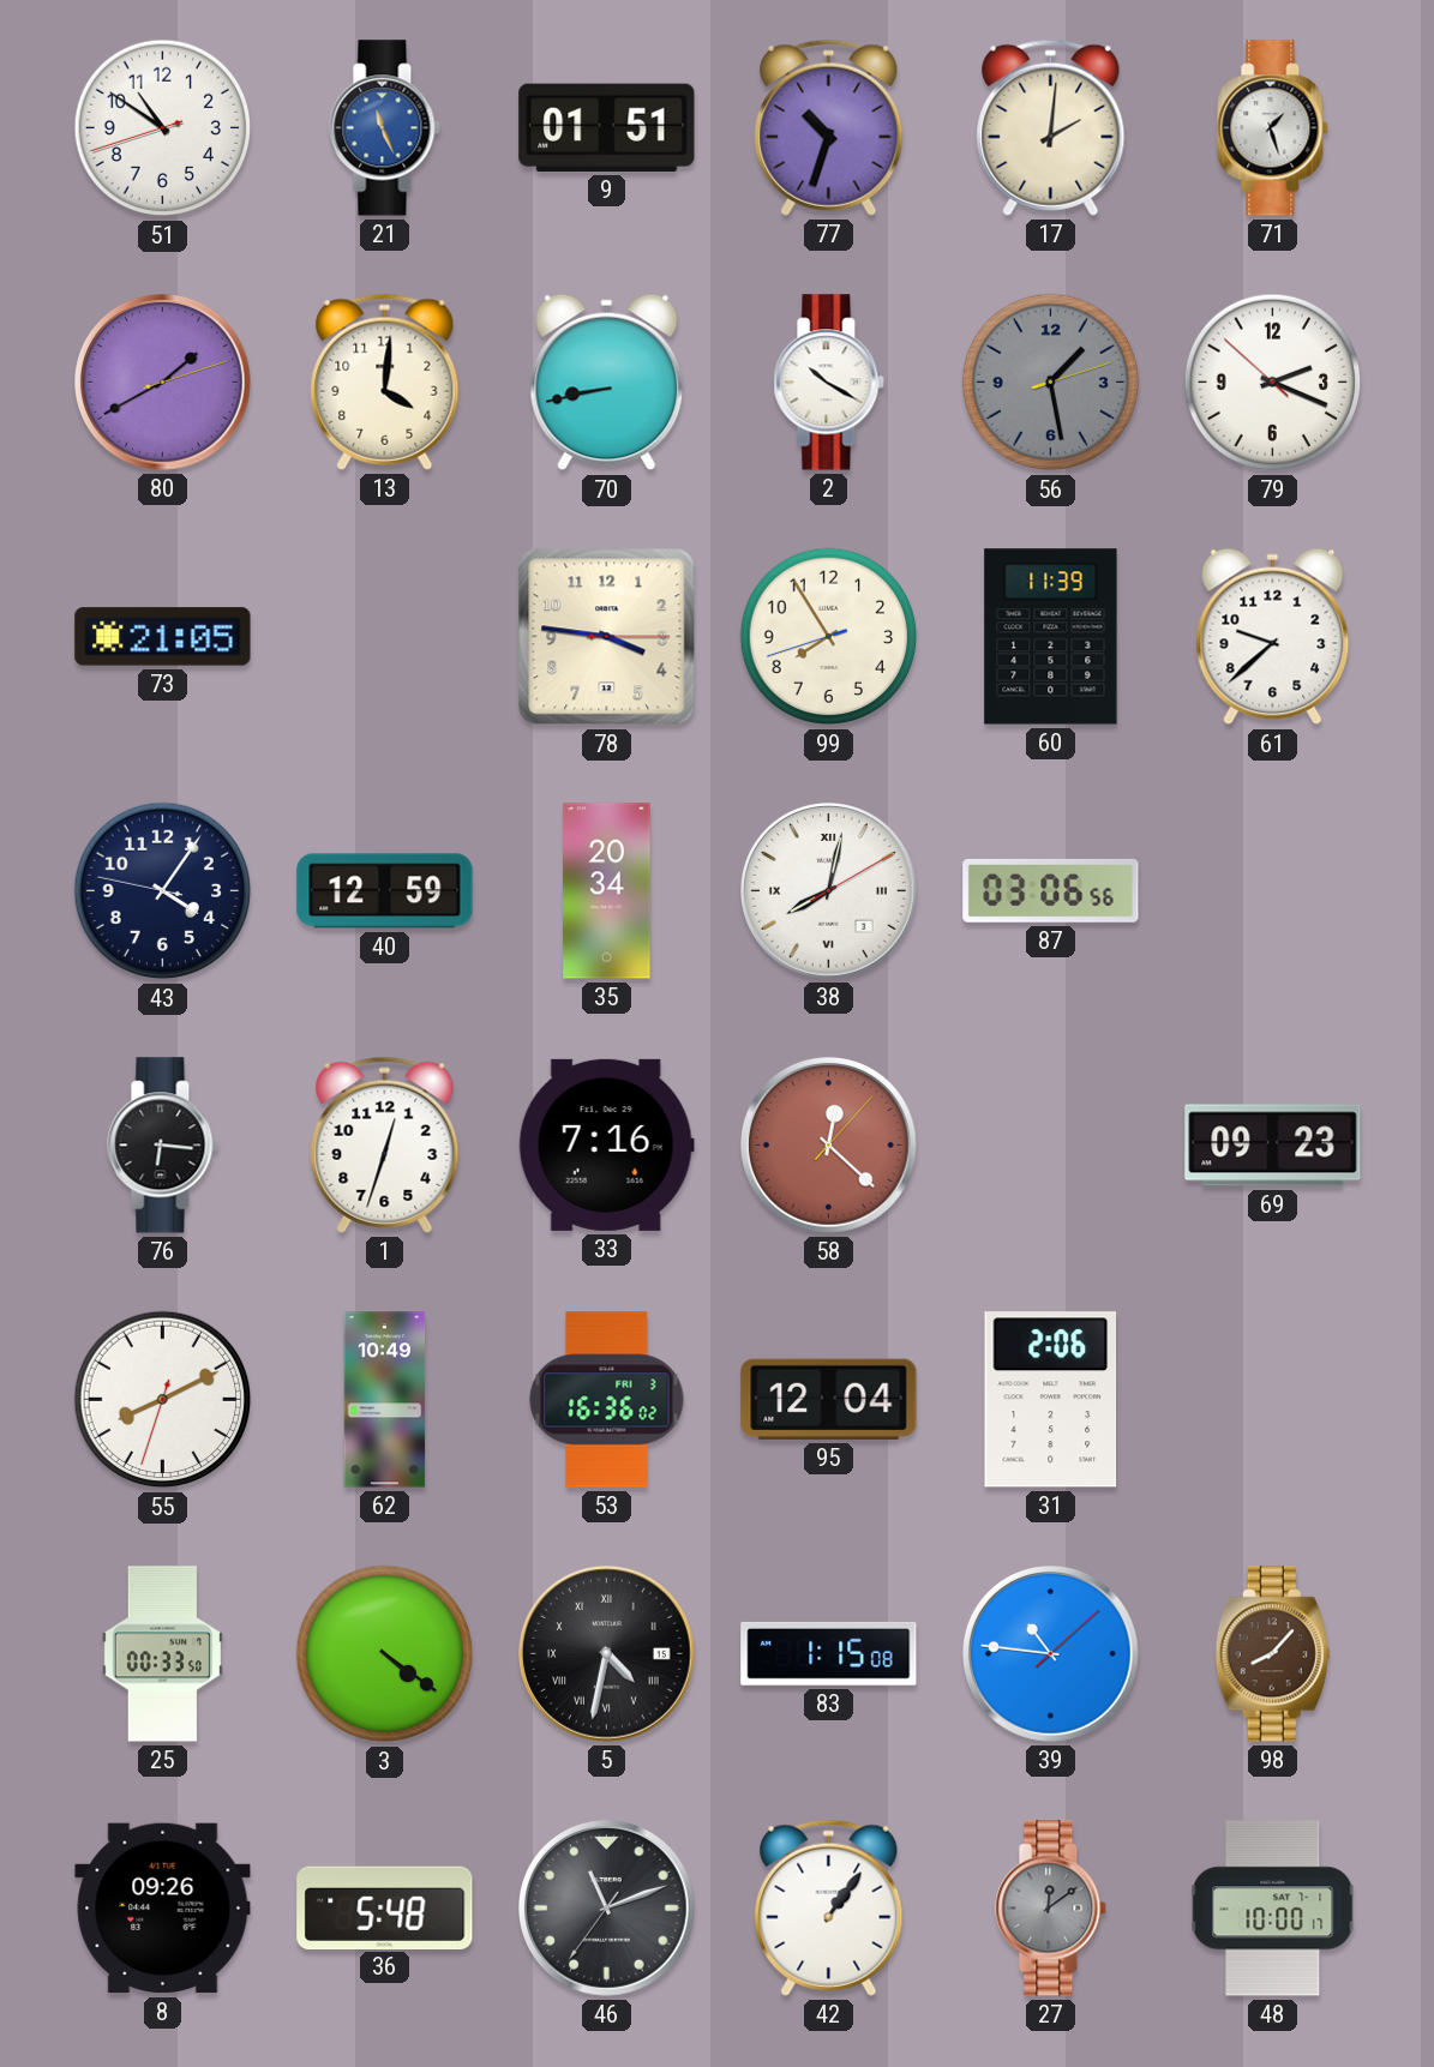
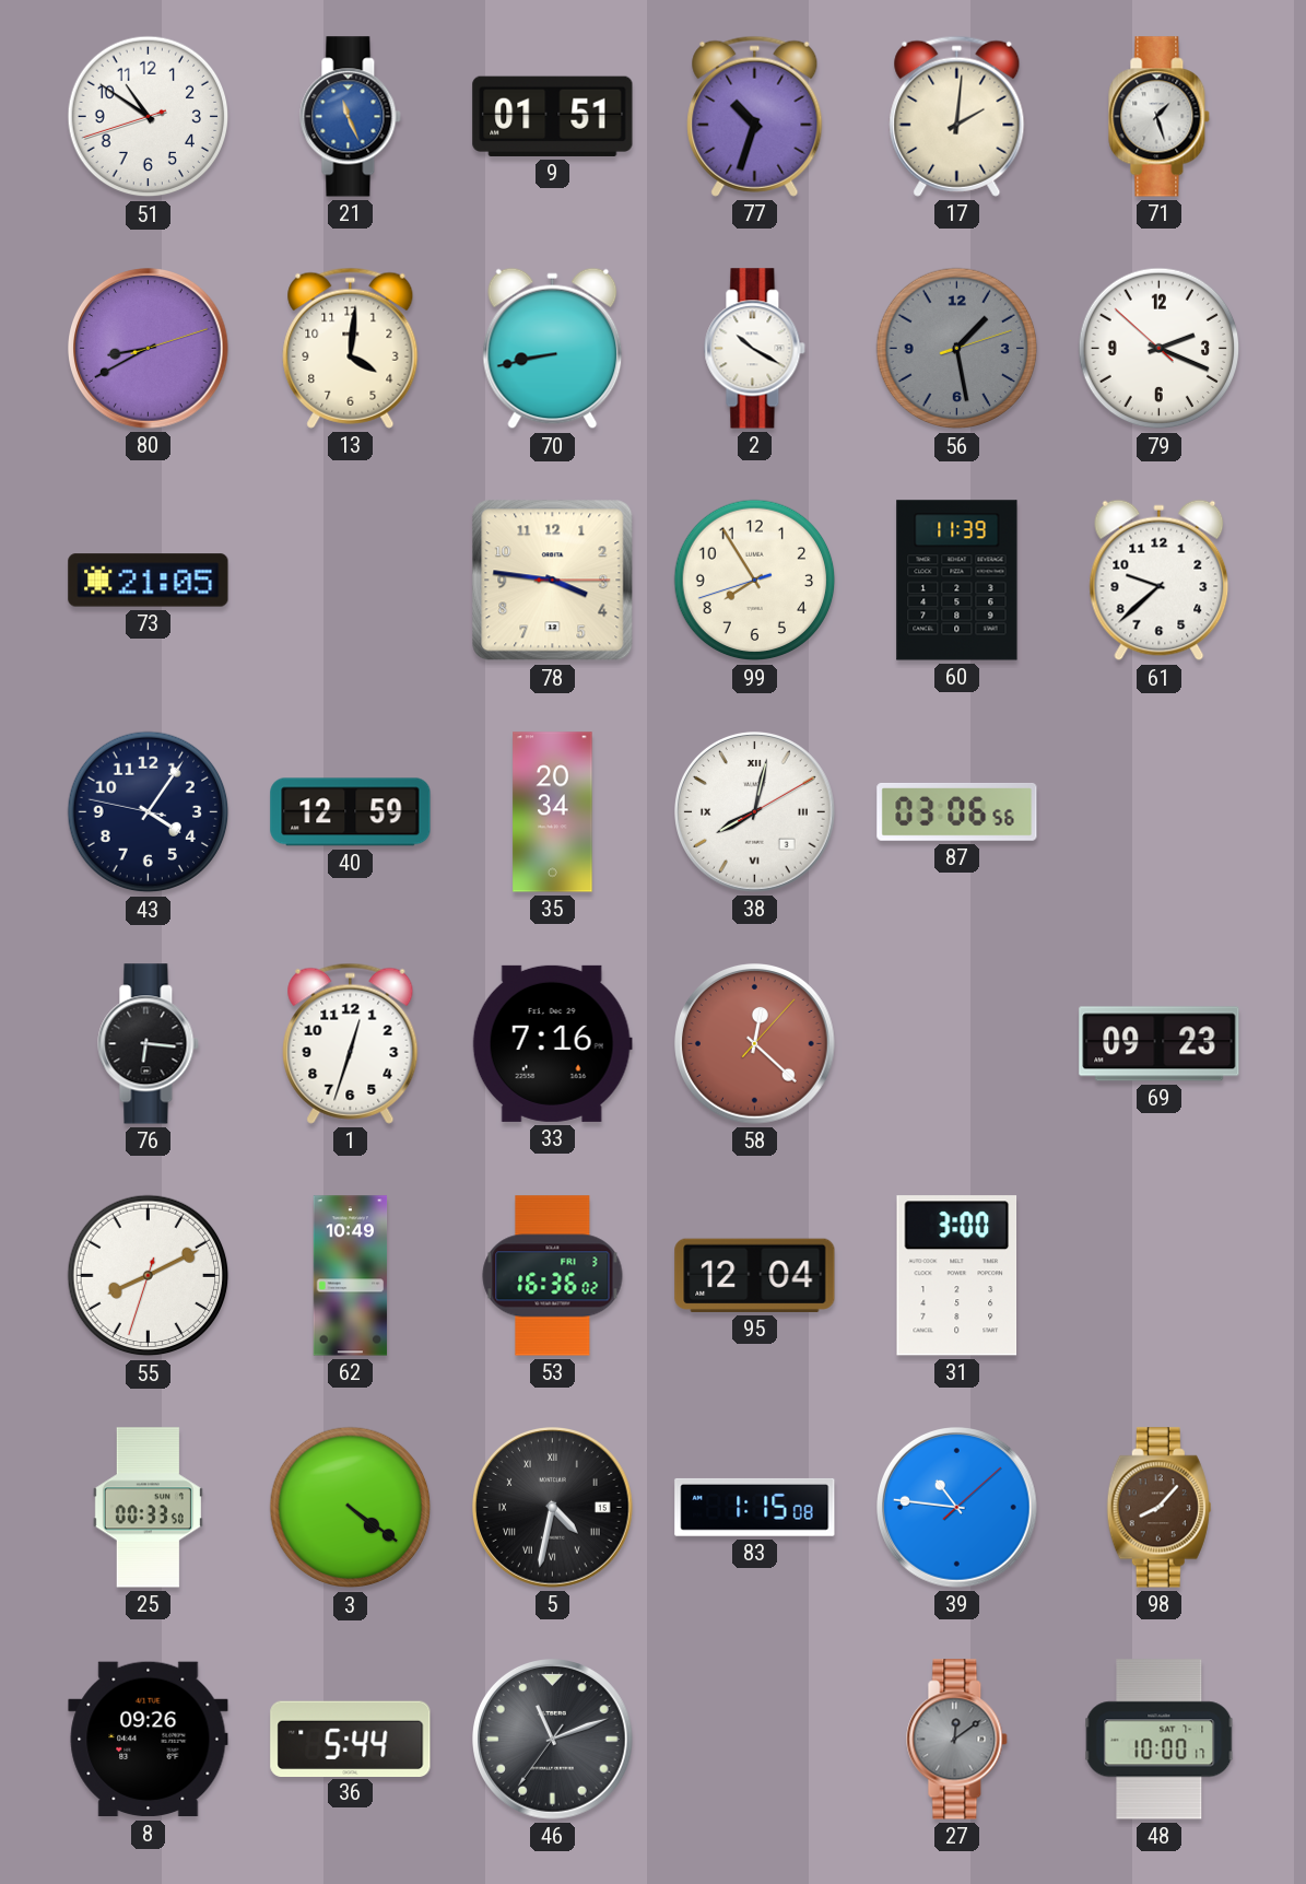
80: 1:40 -> 8:40 (149, 349)
31: 2:06 -> 3:00 (957, 1276)
36: 5:48 -> 5:44 (351, 1739)
42: 1:06 -> none (829, 1907)
